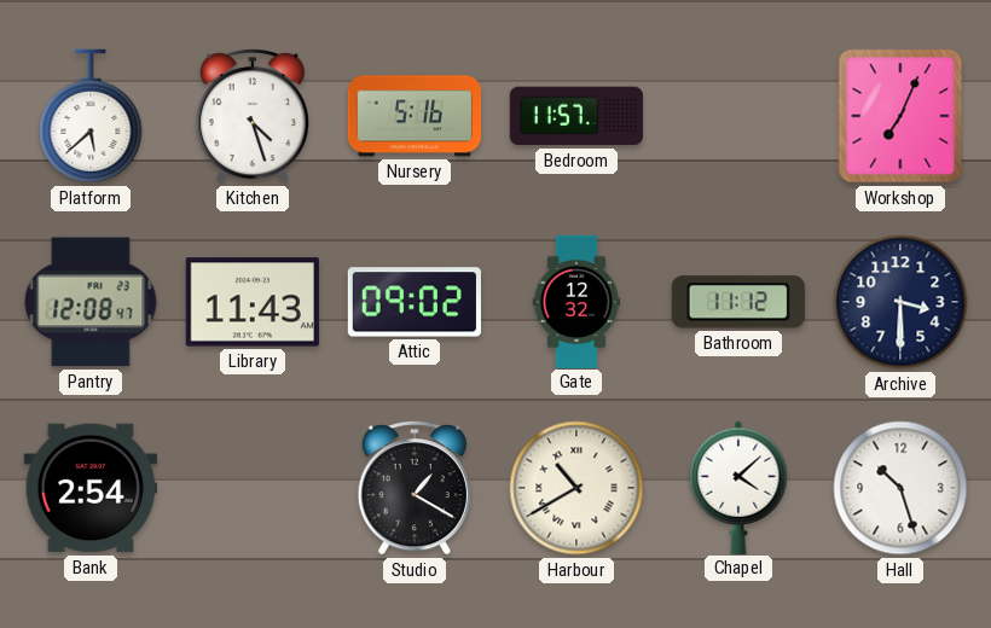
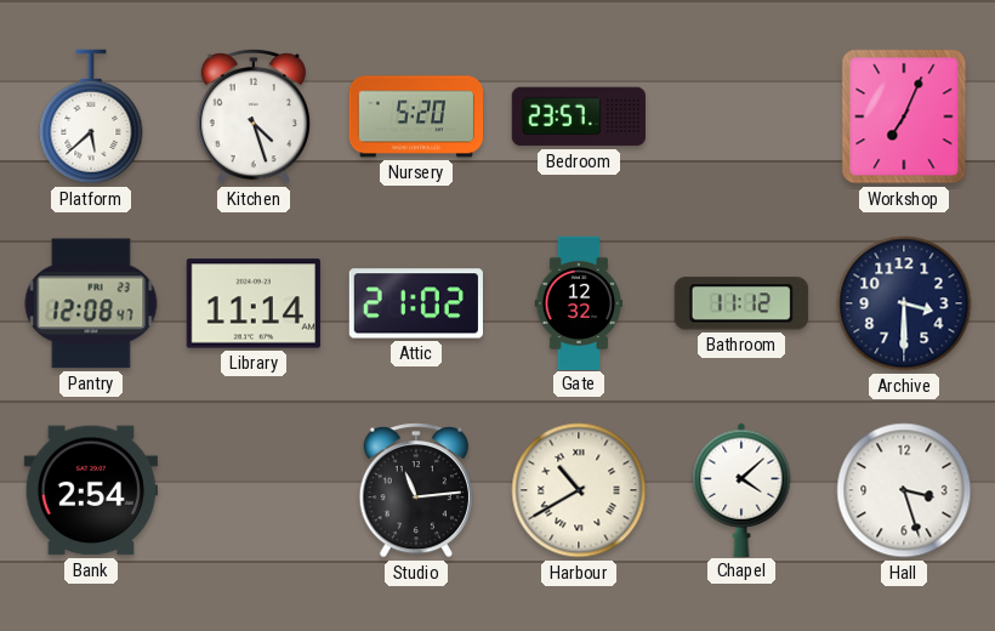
Nursery: 5:16 -> 5:20 (415, 116)
Bedroom: 11:57 -> 23:57 (579, 116)
Library: 11:43 -> 11:14 (254, 303)
Attic: 09:02 -> 21:02 (416, 303)
Studio: 1:20 -> 11:14 (416, 491)
Hall: 10:27 -> 3:27 (904, 490)
